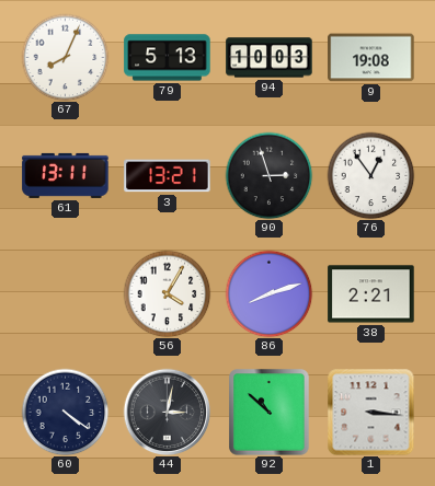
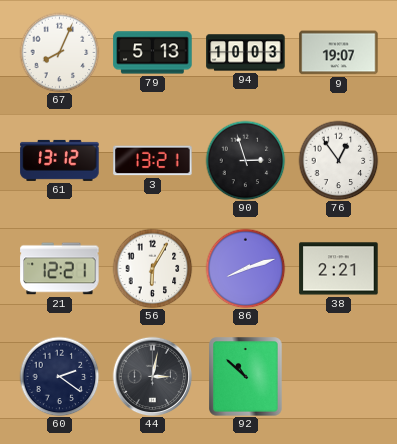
9: 19:08 -> 19:07 (339, 53)
61: 13:11 -> 13:12 (60, 160)
21: none -> 12:21 (60, 269)
56: 4:05 -> 6:05 (152, 268)
60: 4:21 -> 2:21 (59, 376)
1: 3:16 -> none (370, 412)
